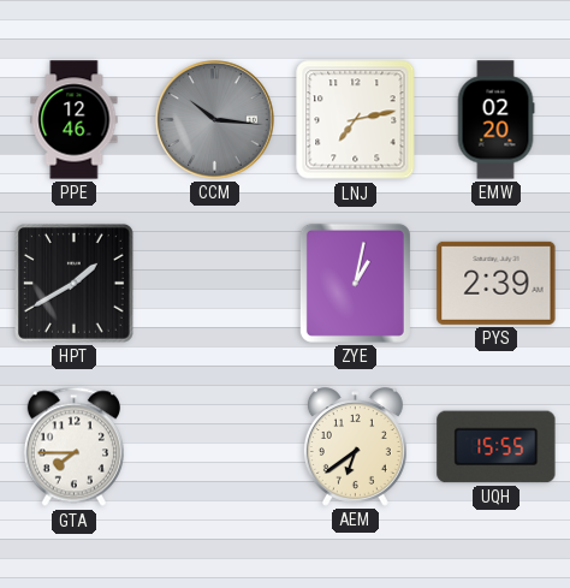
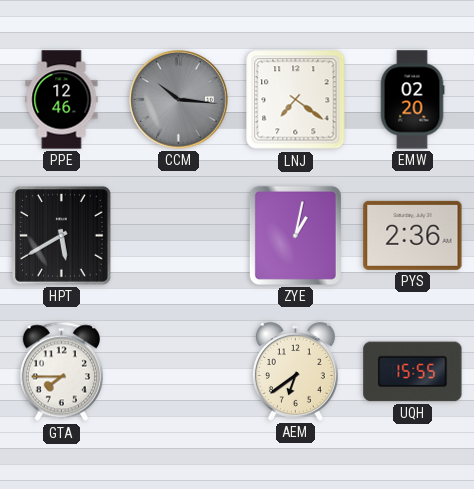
LNJ: 7:13 -> 7:21 (296, 100)
HPT: 1:40 -> 5:40 (62, 236)
PYS: 2:39 -> 2:36 (413, 235)
